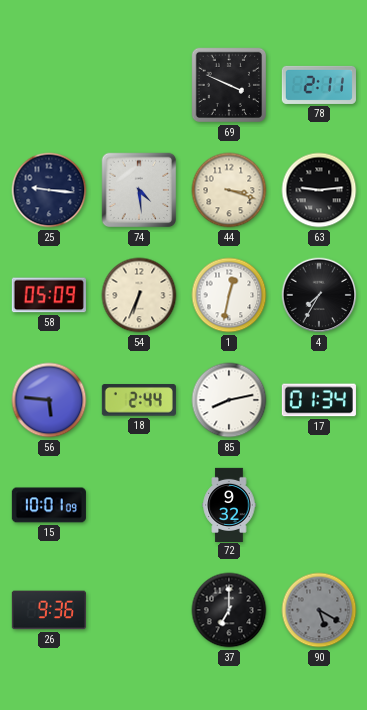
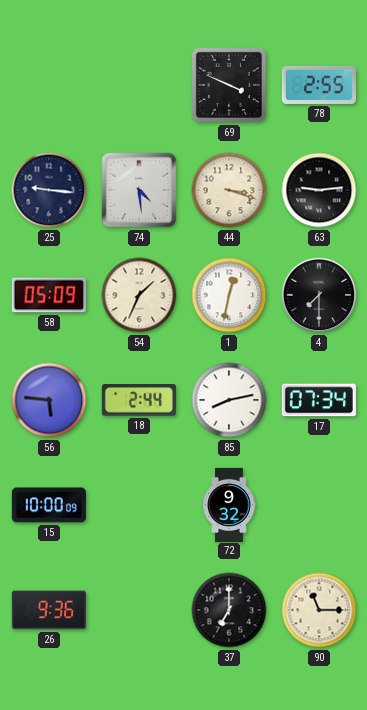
78: 2:11 -> 2:55 (319, 85)
54: 6:34 -> 1:34 (139, 295)
4: 7:35 -> 7:30 (319, 295)
17: 01:34 -> 07:34 (319, 400)
15: 10:01 -> 10:00 (49, 505)
90: 5:20 -> 11:15 (319, 610)
90 dial: grey -> cream (319, 610)
